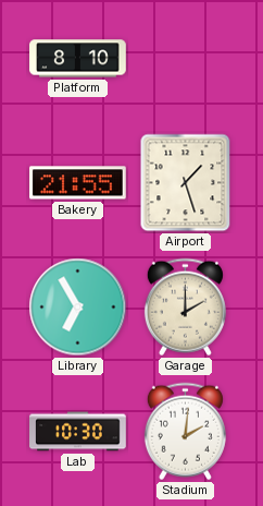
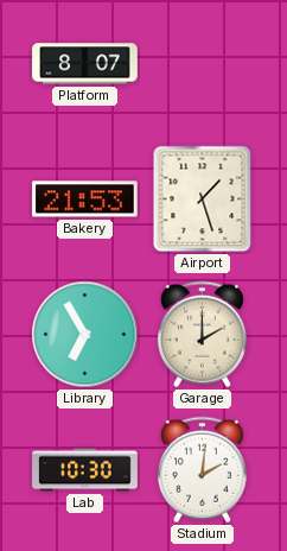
Platform: 8:10 -> 8:07 (85, 64)
Bakery: 21:55 -> 21:53 (85, 199)
